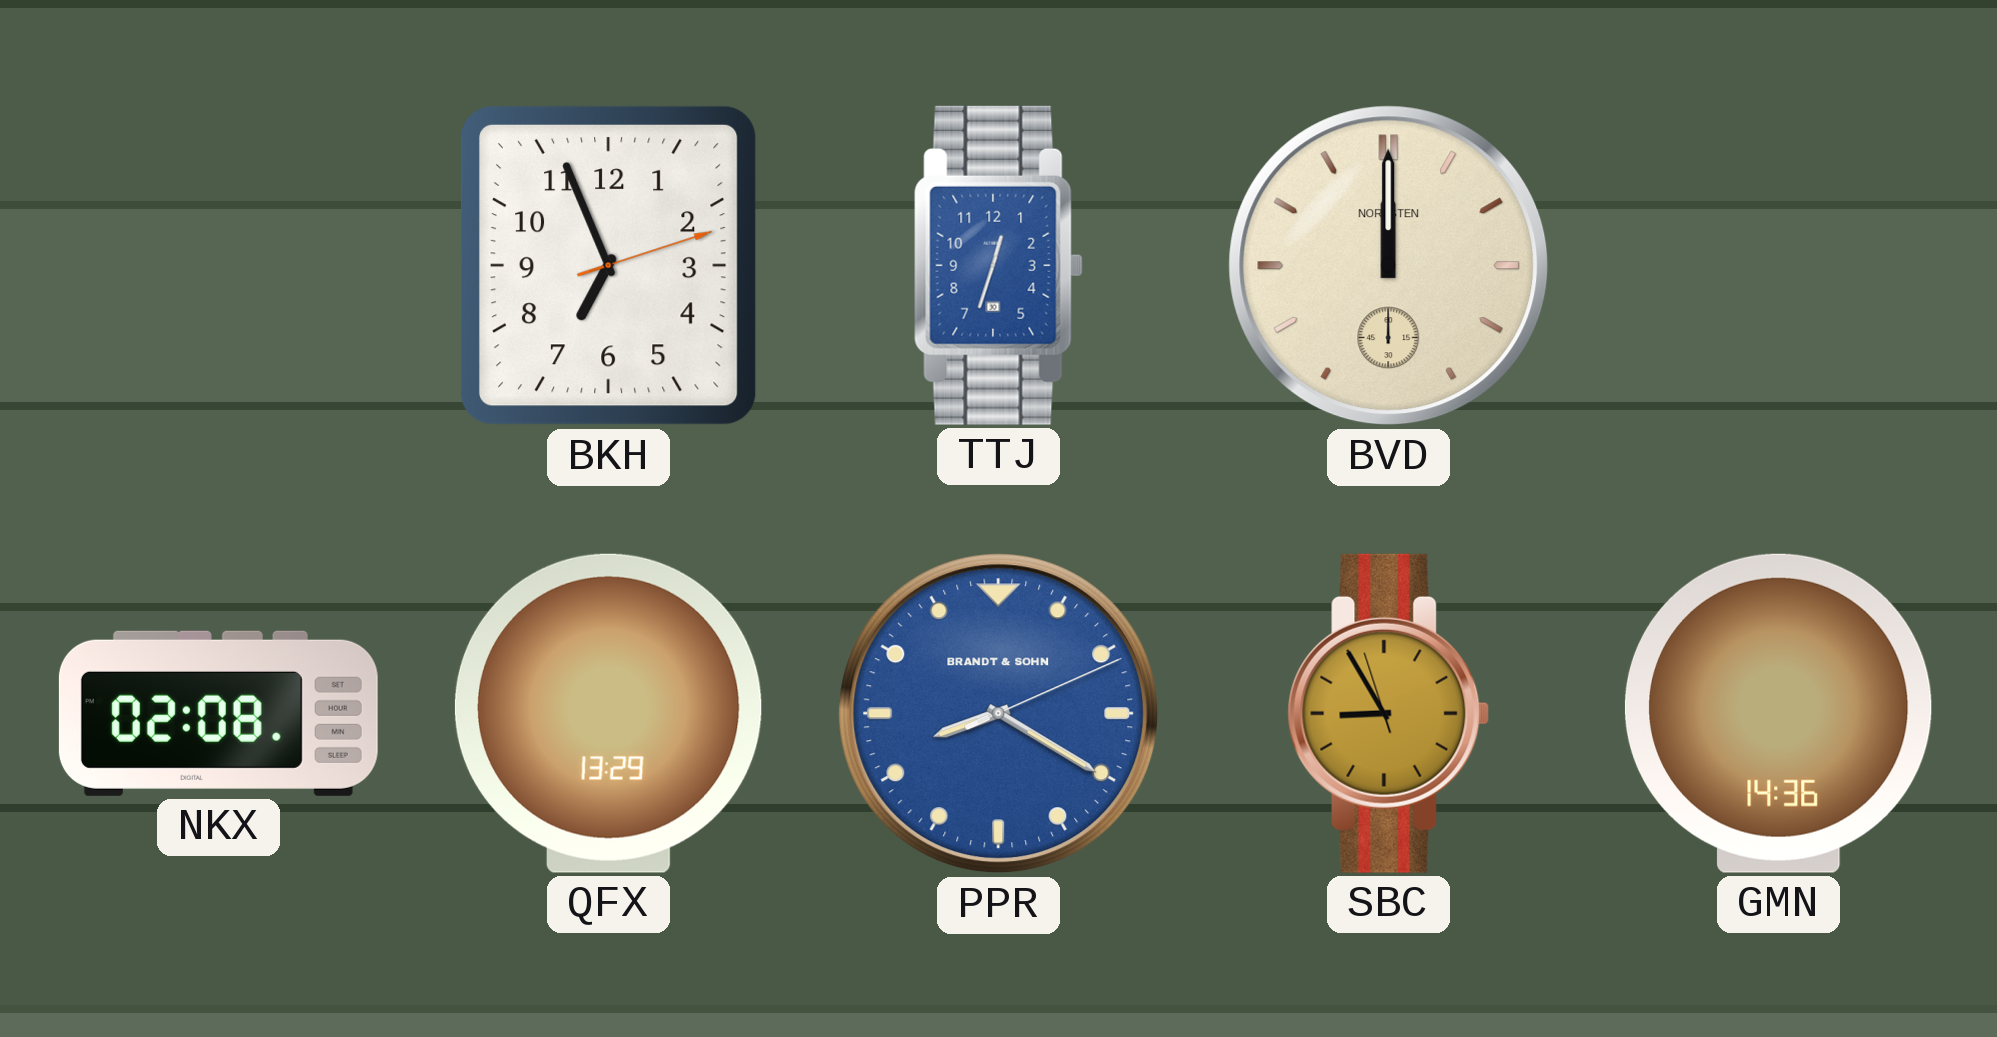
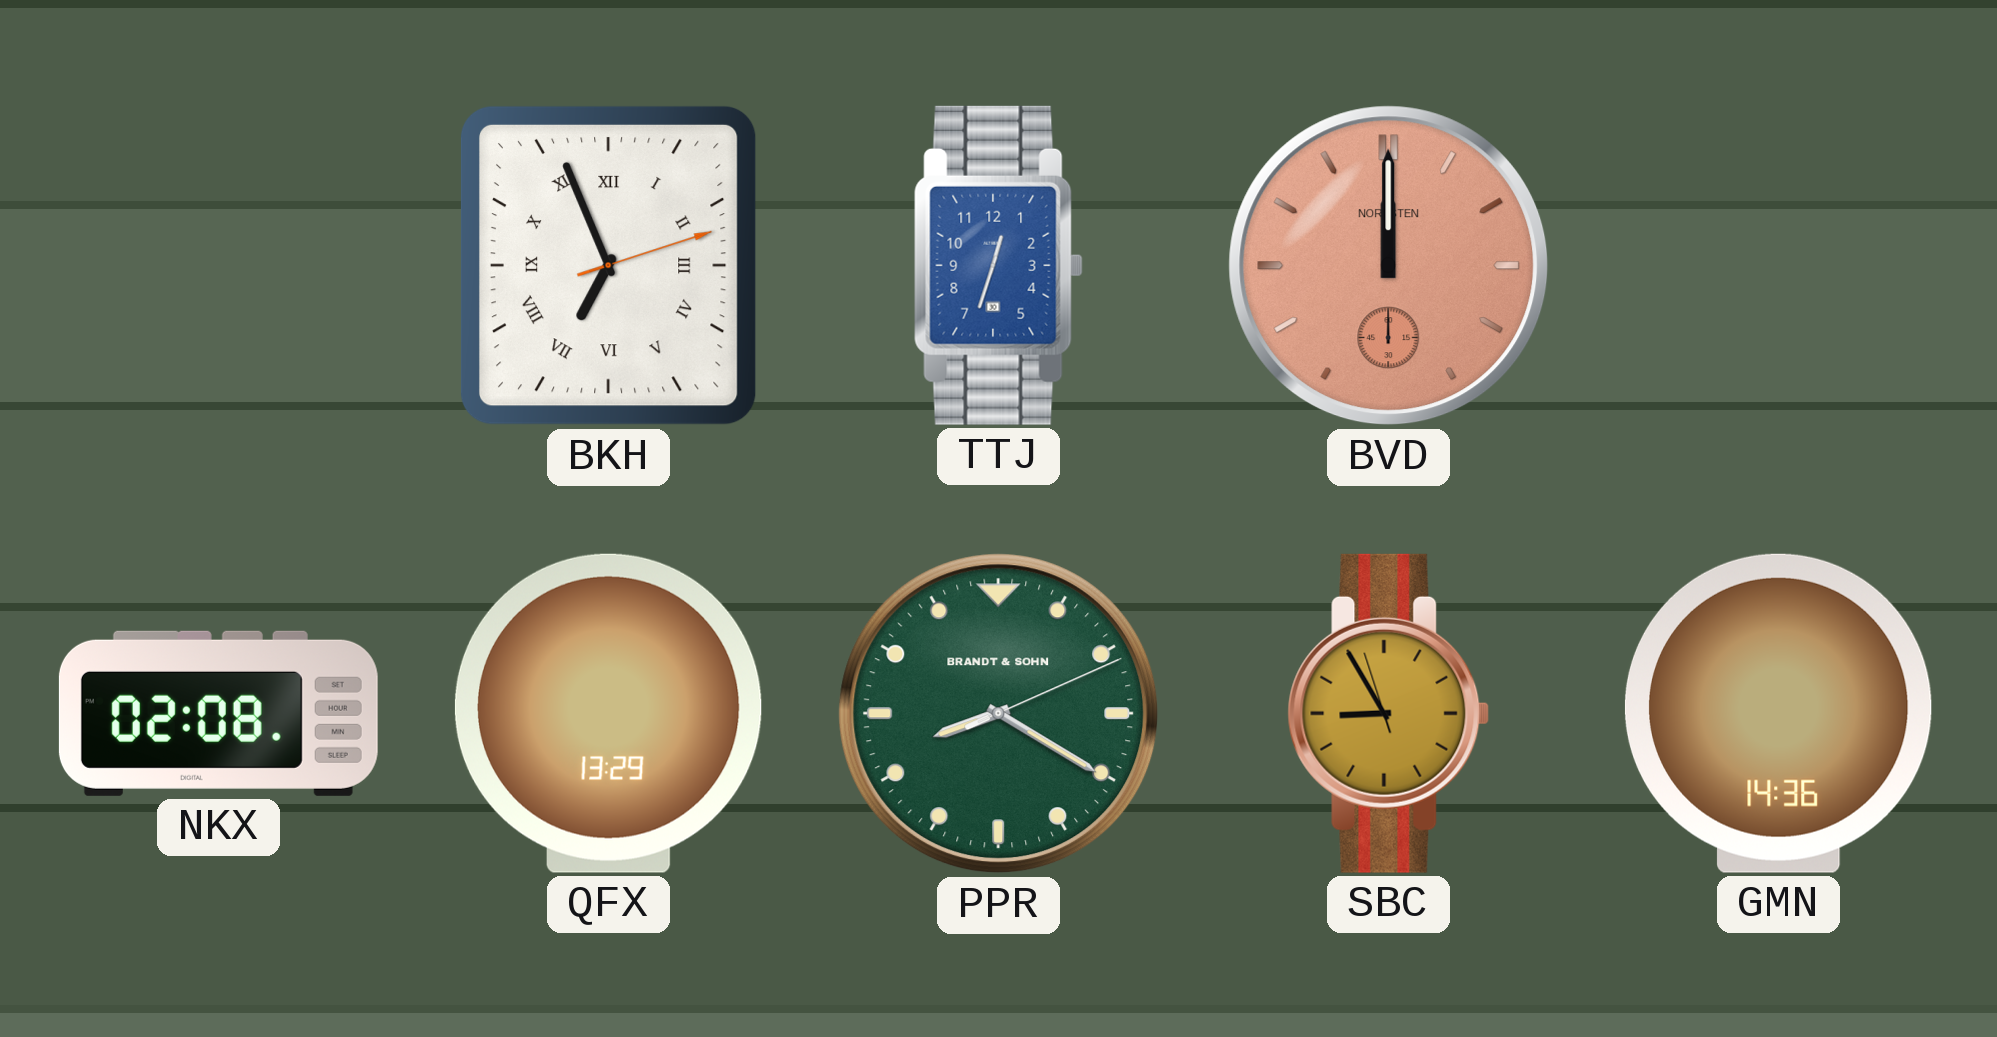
BKH numerals: Arabic -> Roman (608, 265)
BVD dial: cream -> salmon (1389, 266)
PPR dial: blue -> green (999, 714)
